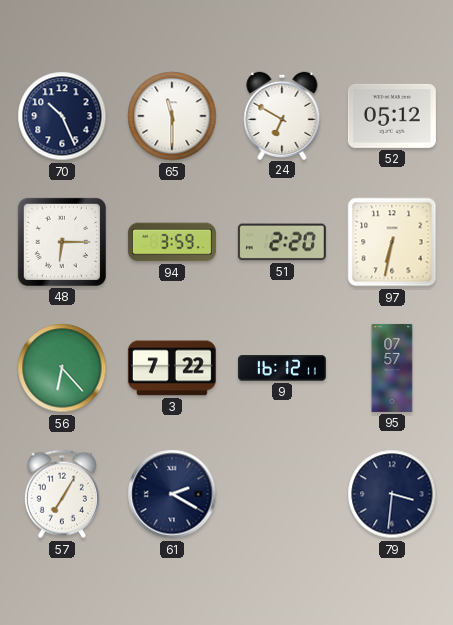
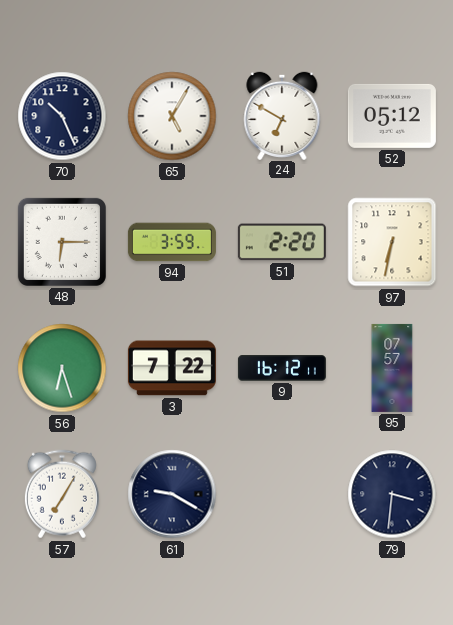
65: 11:30 -> 5:05 (172, 116)
56: 6:23 -> 6:27 (62, 368)
61: 2:20 -> 9:20 (172, 494)
